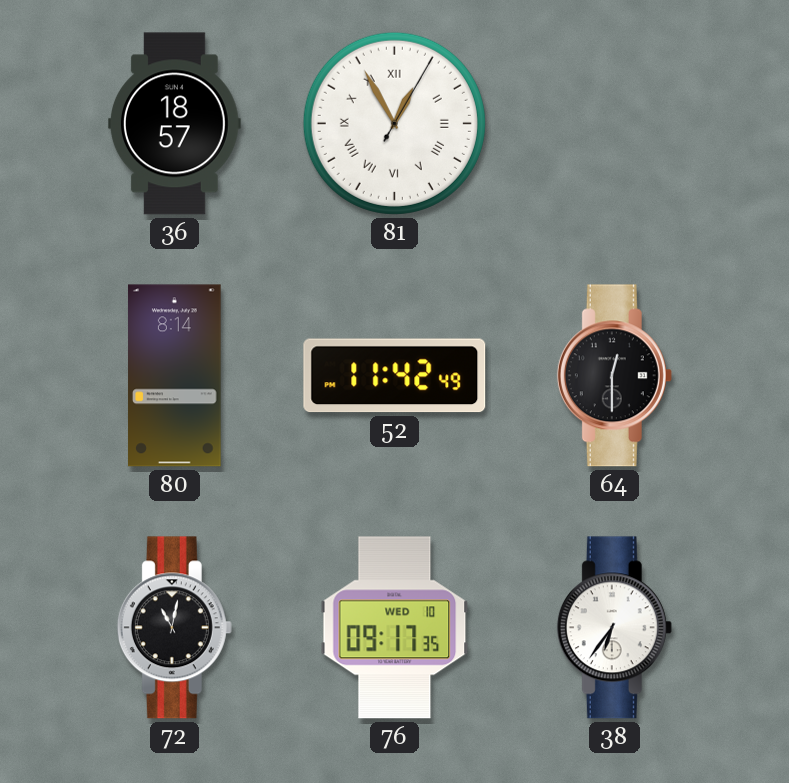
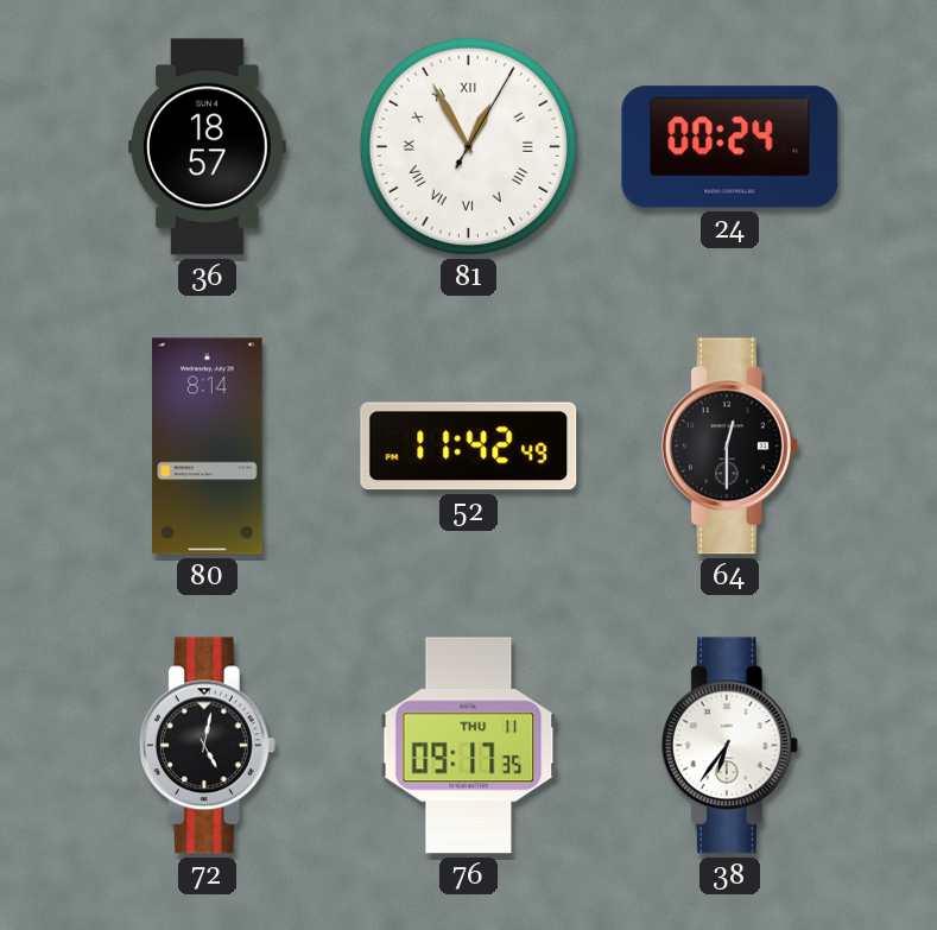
24: none -> 00:24 (730, 147)
72: 11:02 -> 5:02 (207, 746)
76 date: WED 10 -> THU 11 (469, 746)
